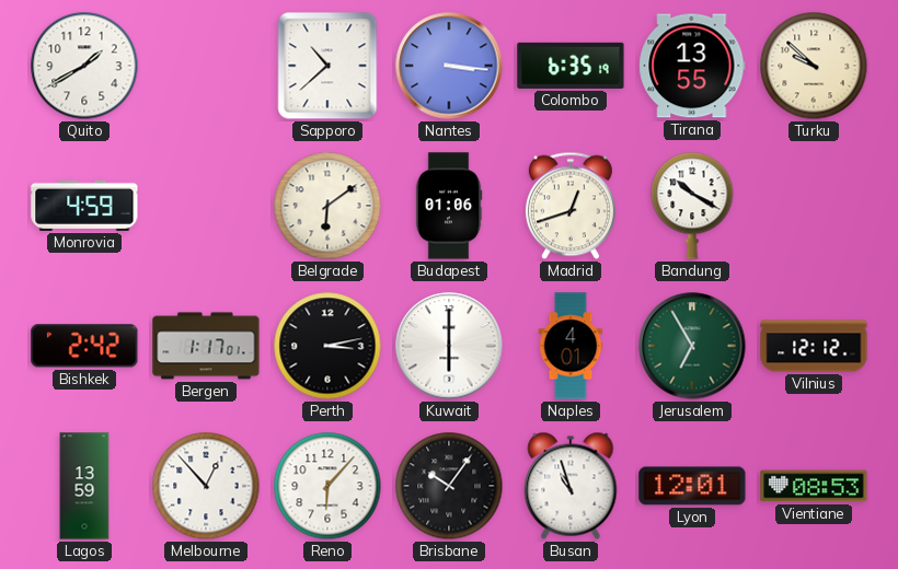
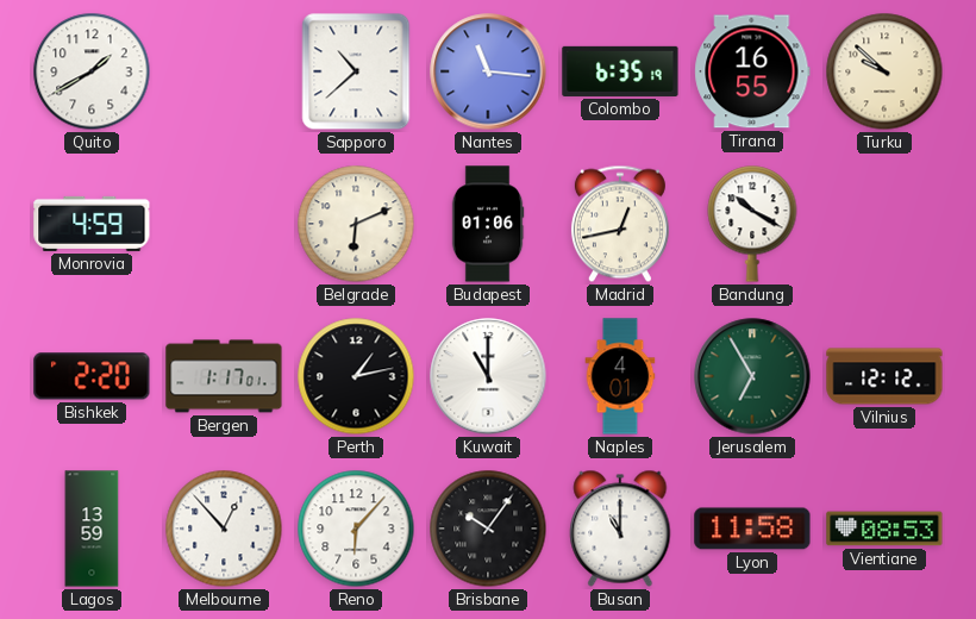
Nantes: 3:16 -> 11:16 (488, 71)
Tirana: 13:55 -> 16:55 (752, 71)
Belgrade: 6:09 -> 6:11 (356, 224)
Madrid: 12:42 -> 12:43 (620, 224)
Bishkek: 2:42 -> 2:20 (92, 376)
Perth: 3:13 -> 1:13 (356, 376)
Kuwait: 6:00 -> 11:00 (488, 376)
Busan: 10:57 -> 11:00 (620, 529)
Lyon: 12:01 -> 11:58 (752, 529)
